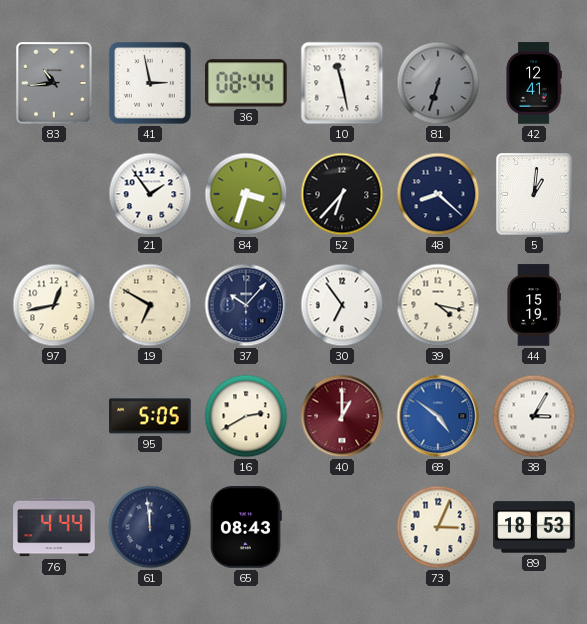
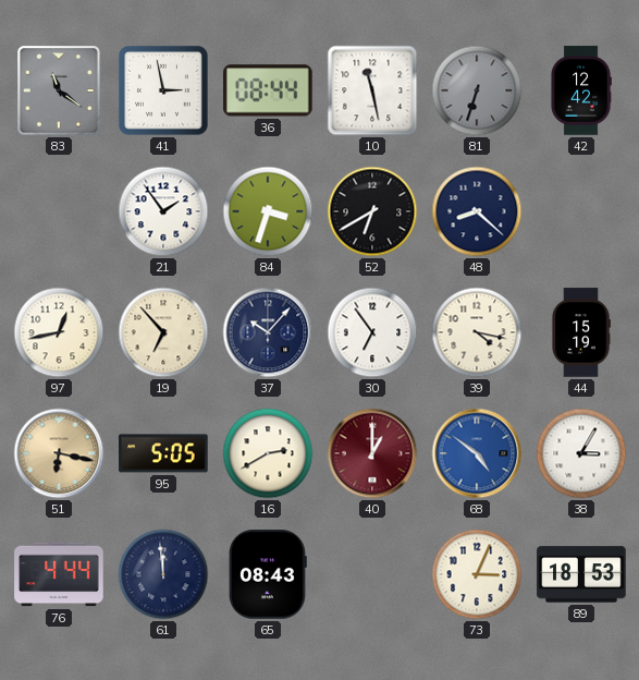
83: 10:44 -> 11:21 (59, 90)
42: 12:41 -> 12:42 (581, 90)
52: 6:37 -> 6:40 (372, 211)
5: 1:01 -> none (534, 194)
19: 6:50 -> 6:53 (163, 332)
51: none -> 6:17 (59, 453)
